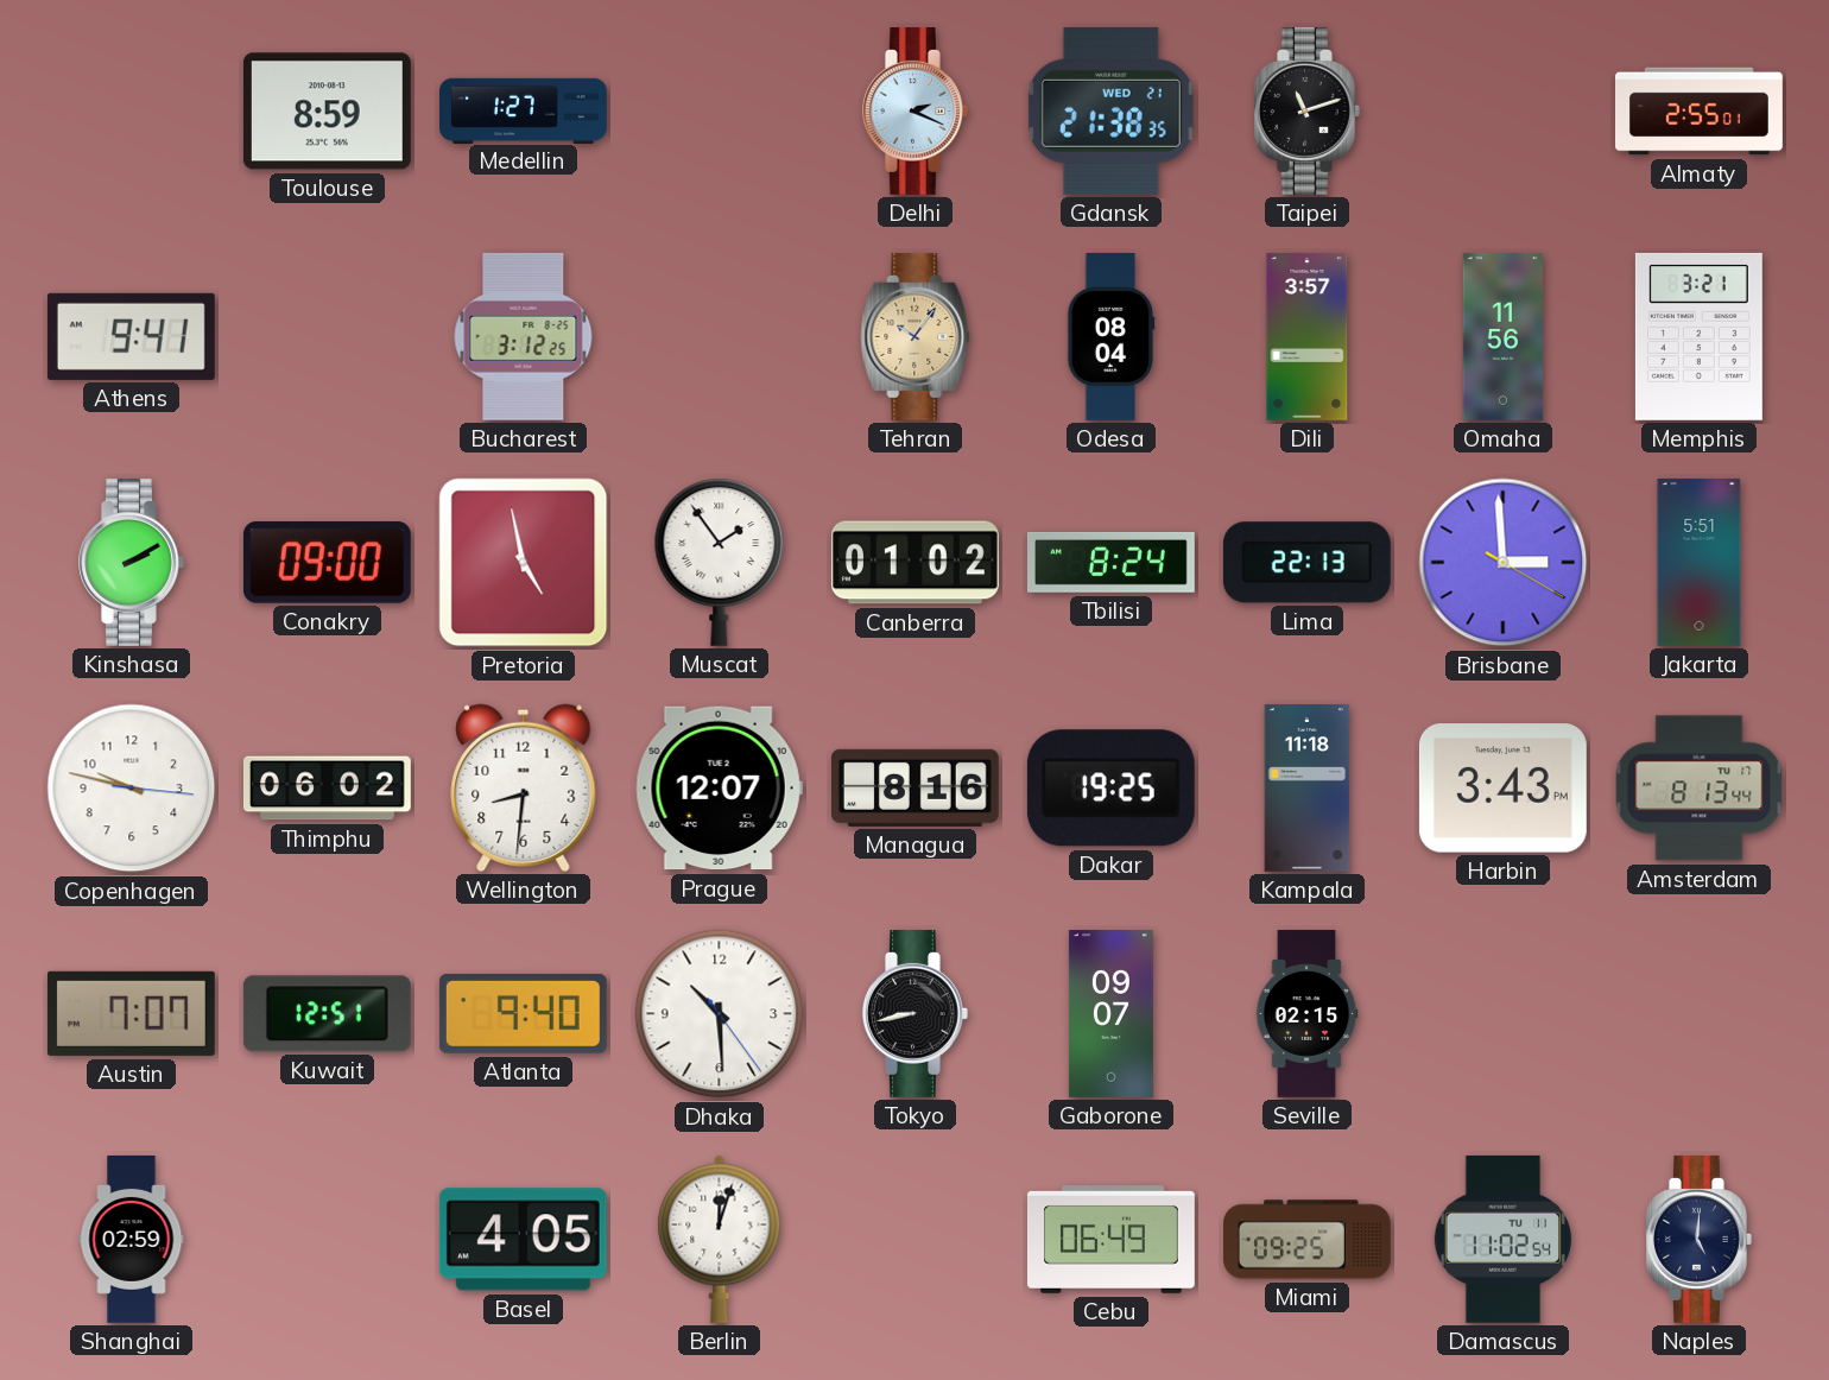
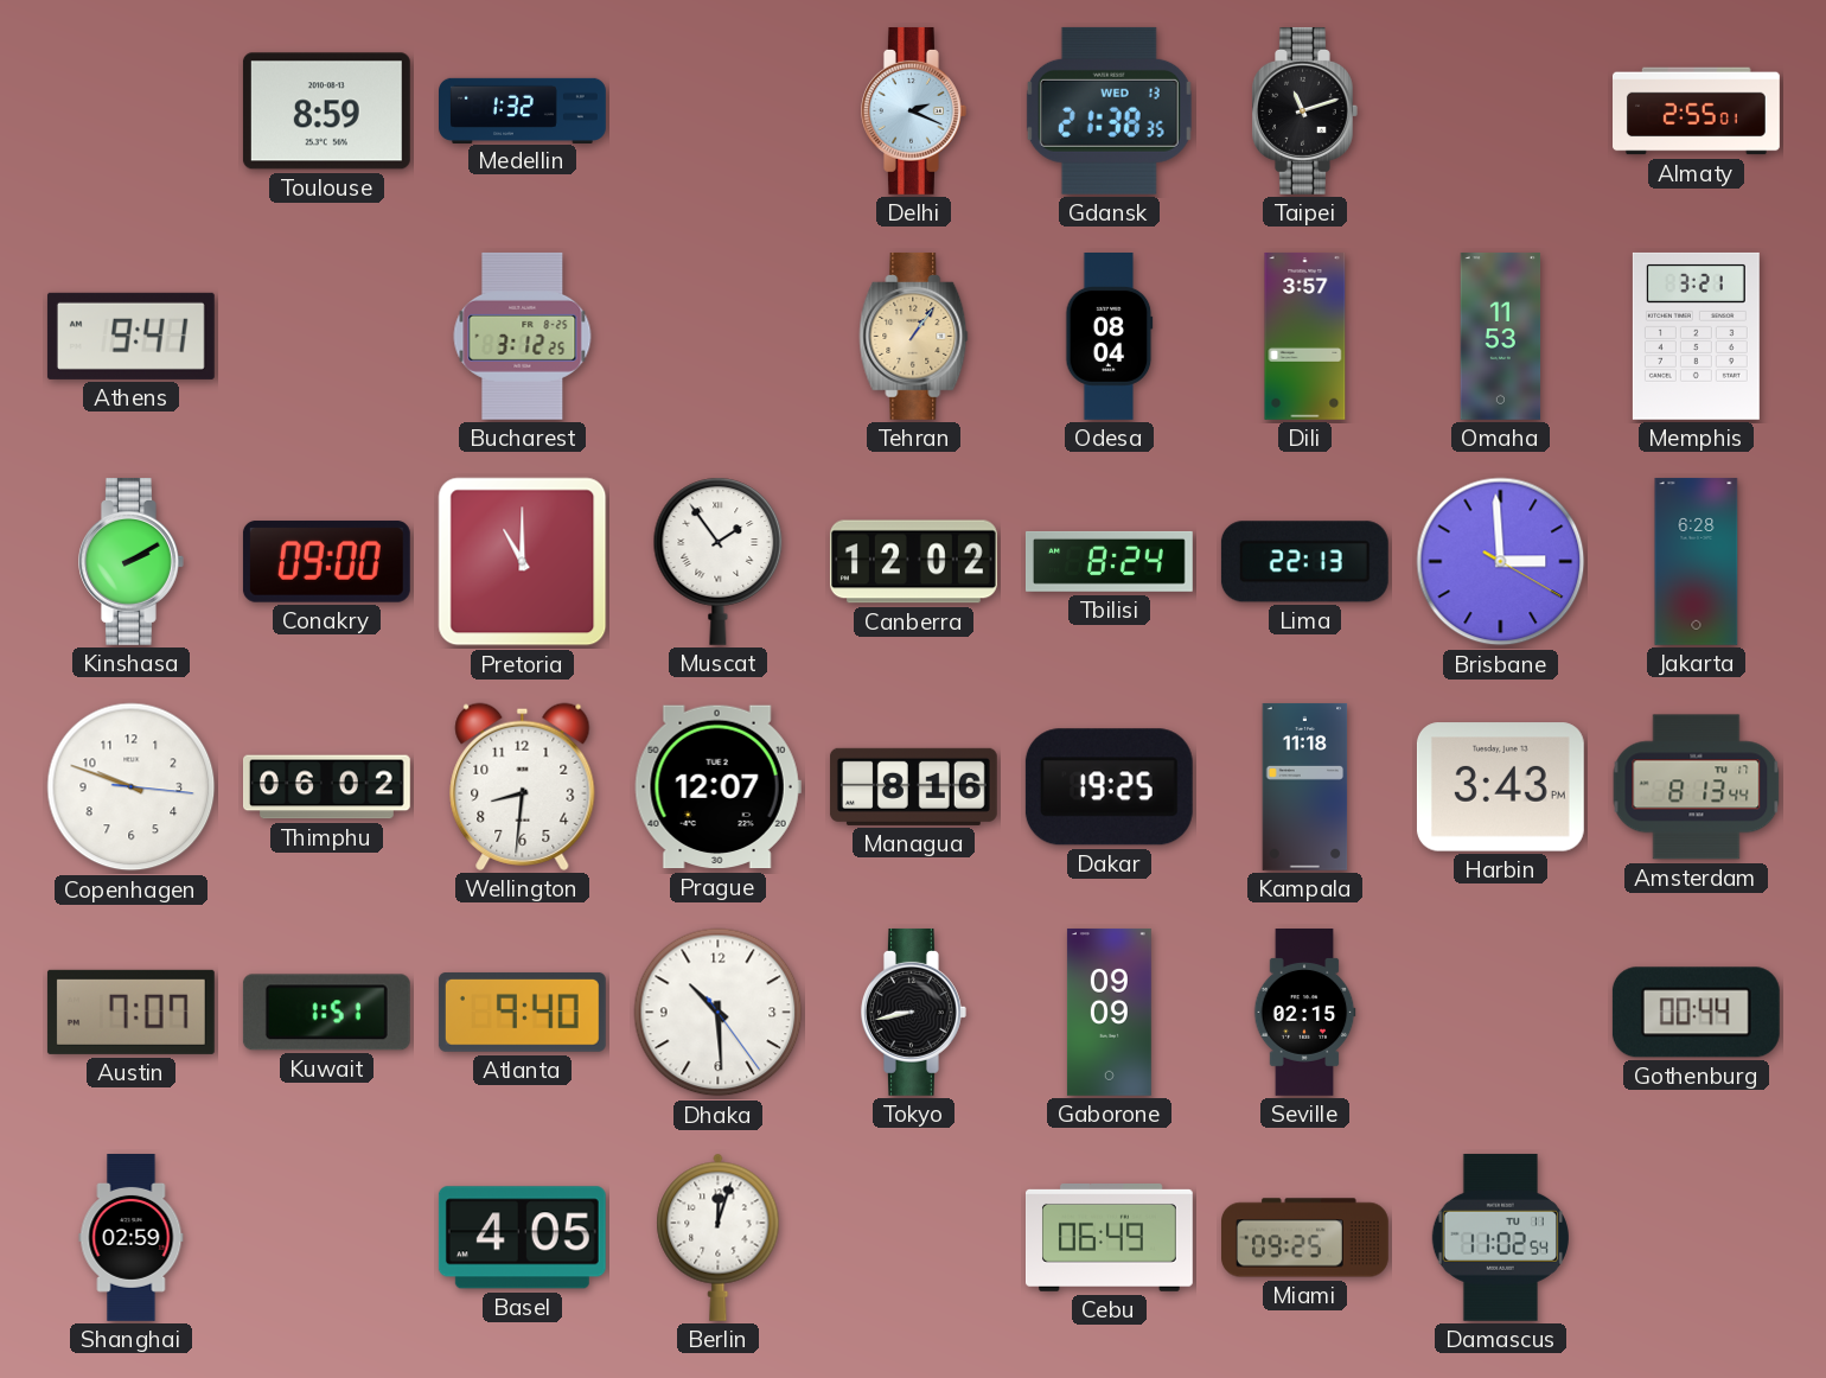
Medellin: 1:27 -> 1:32 (523, 110)
Gdansk date: WED 21 -> WED 13 (1109, 110)
Tehran: 10:06 -> 1:06 (914, 336)
Omaha: 11:56 -> 11:53 (1501, 337)
Pretoria: 4:58 -> 11:00 (523, 562)
Canberra: 01:02 -> 12:02 (913, 562)
Jakarta: 5:51 -> 6:28 (1697, 561)
Copenhagen: 9:47 -> 9:48 (132, 787)
Kuwait: 12:51 -> 1:51 (326, 1013)
Gaborone: 09:07 -> 09:09 (1109, 1012)
Gothenburg: none -> 00:44 (1696, 1013)
Naples: 5:01 -> none (1700, 1239)
